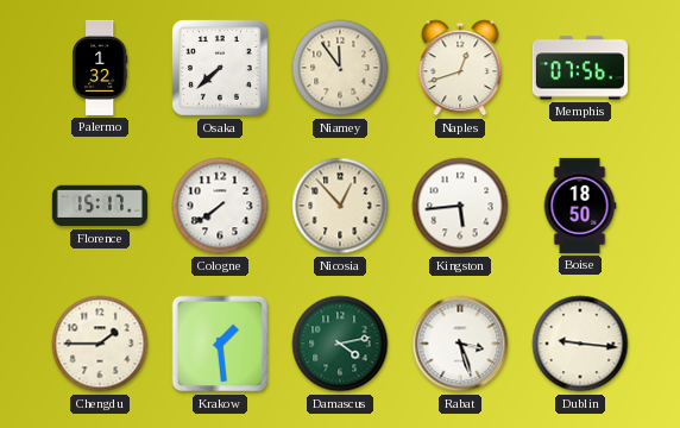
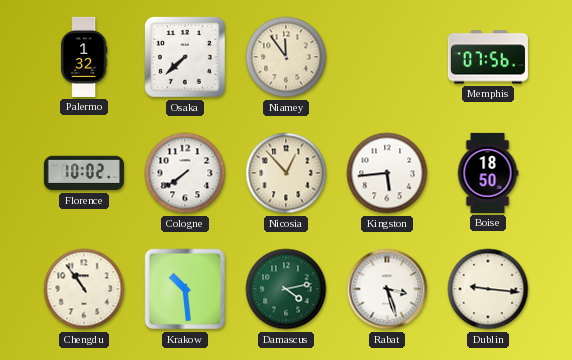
Naples: 12:42 -> none (460, 68)
Florence: 15:17 -> 10:02 (84, 173)
Chengdu: 1:45 -> 10:54 (84, 289)
Krakow: 1:29 -> 10:29 (185, 289)
